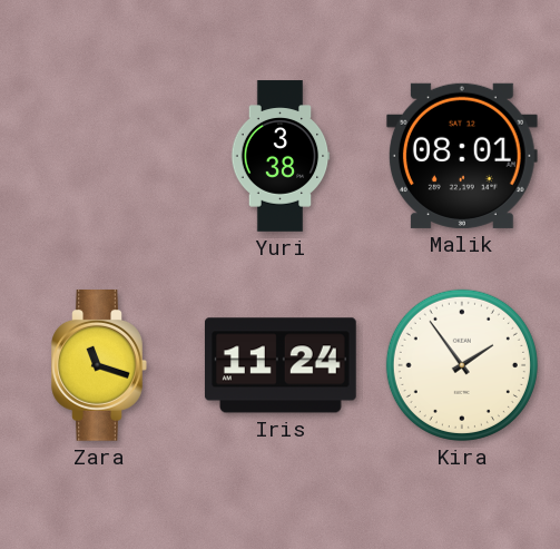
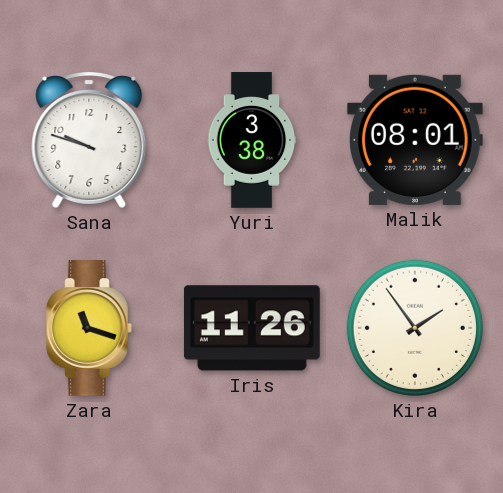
Sana: none -> 9:48 (89, 140)
Iris: 11:24 -> 11:26 (252, 328)
